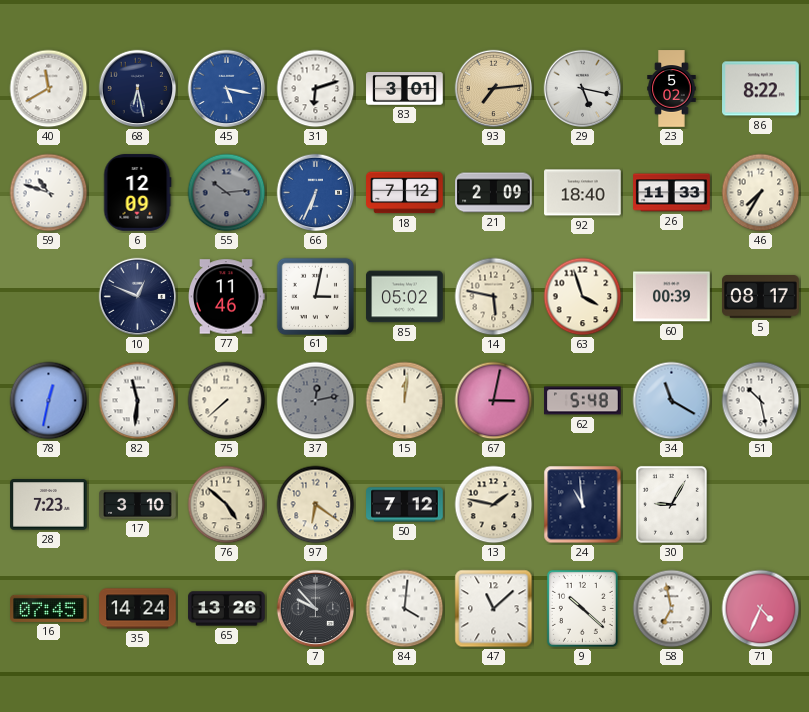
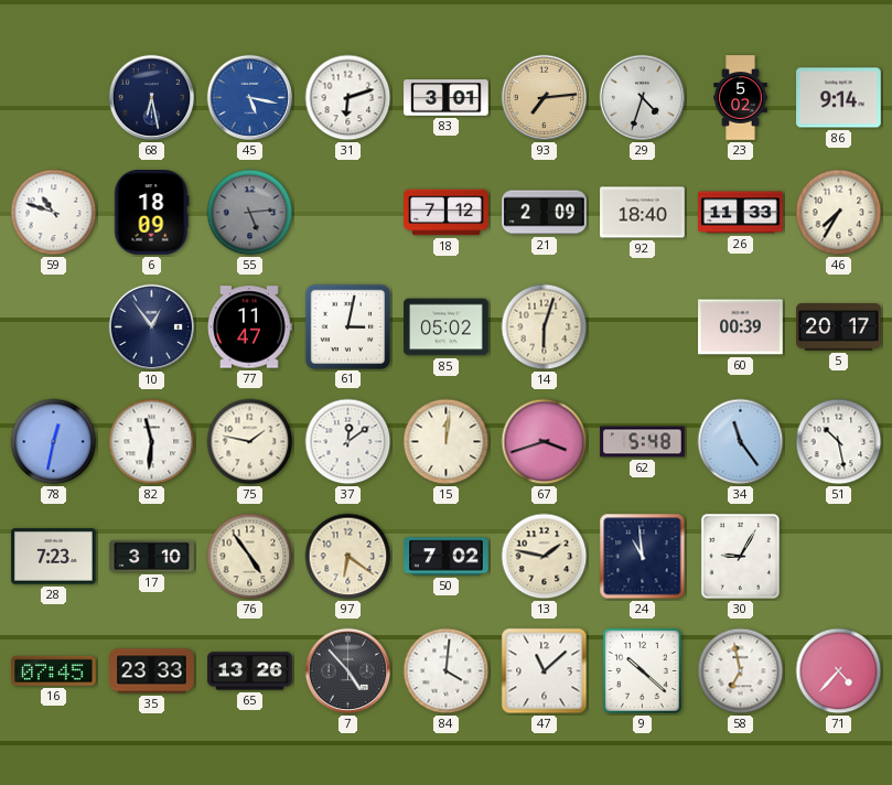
40: 11:40 -> none (49, 89)
29: 5:17 -> 4:33 (643, 98)
86: 8:22 -> 9:14 (839, 98)
6: 12:09 -> 18:09 (151, 213)
55: 10:14 -> 5:14 (250, 213)
66: 6:34 -> none (316, 193)
10: 12:49 -> 12:54 (152, 327)
77: 11:46 -> 11:47 (250, 327)
14: 5:47 -> 6:03 (545, 327)
63: 3:57 -> none (583, 297)
5: 08:17 -> 20:17 (839, 327)
75: 7:38 -> 1:47 (250, 442)
37: 12:13 -> 12:09 (348, 442)
37 dial: grey -> white (348, 442)
67: 3:02 -> 3:42 (545, 442)
34: 11:20 -> 11:24 (741, 442)
76: 4:52 -> 4:54 (250, 557)
50: 7:12 -> 7:02 (447, 557)
35: 14:24 -> 23:33 (152, 671)
7: 9:53 -> 4:53 (348, 671)
71: 4:34 -> 4:37 (839, 671)
